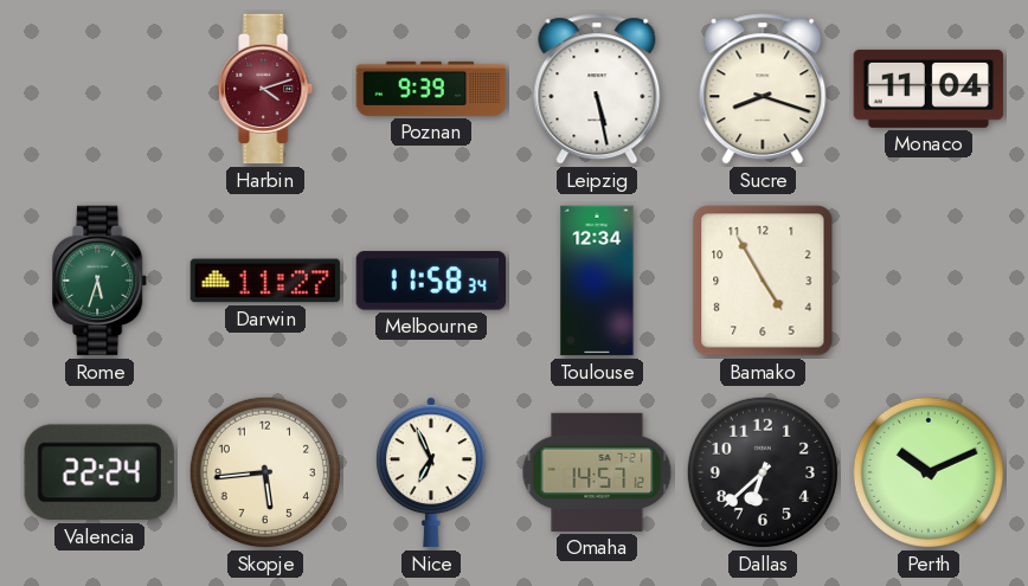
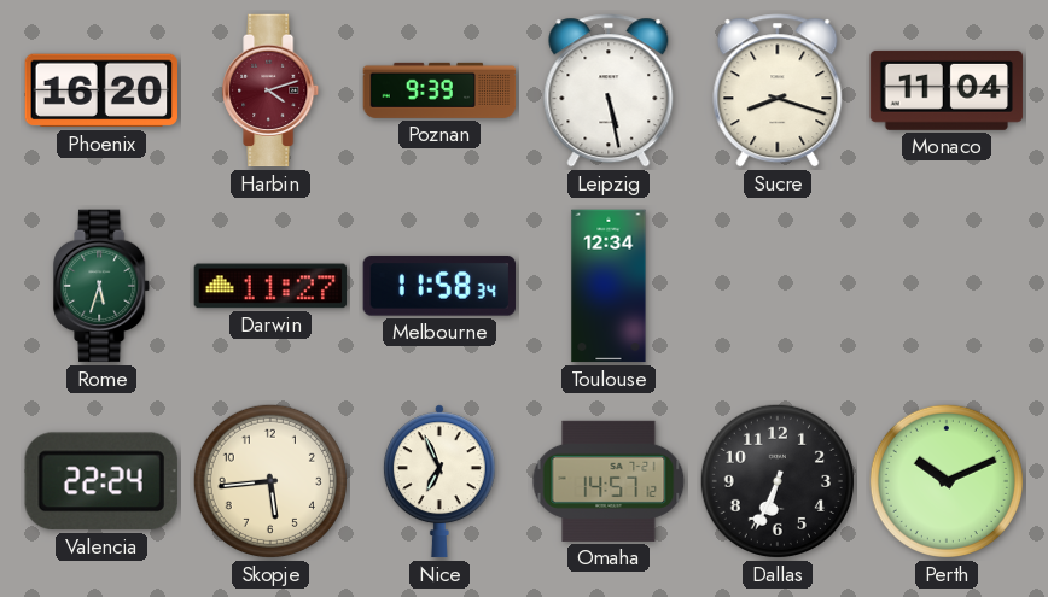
Phoenix: none -> 16:20 (101, 90)
Bamako: 4:55 -> none (763, 281)
Dallas: 6:38 -> 6:34 (778, 481)
